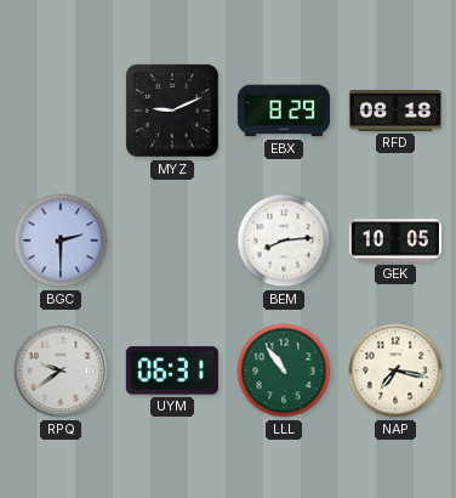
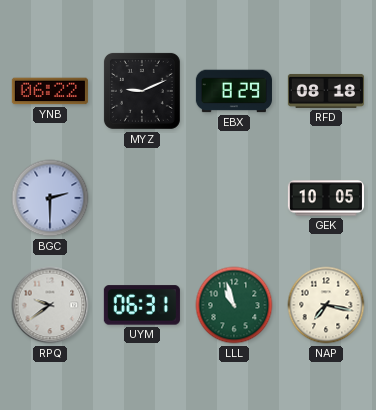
YNB: none -> 06:22 (50, 91)
BEM: 8:14 -> none (284, 240)
LLL: 10:54 -> 10:57 (234, 305)
